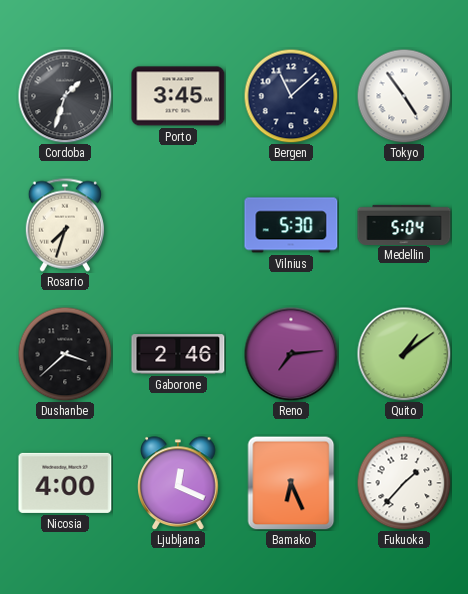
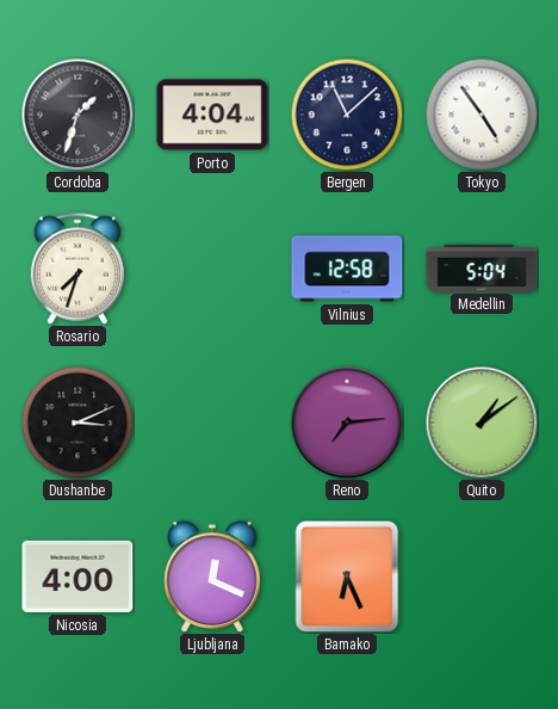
Porto: 3:45 -> 4:04 (212, 115)
Vilnius: 5:30 -> 12:58 (347, 269)
Dushanbe: 3:38 -> 3:11 (77, 423)
Gaborone: 2:46 -> none (178, 354)
Fukuoka: 1:37 -> none (404, 483)
